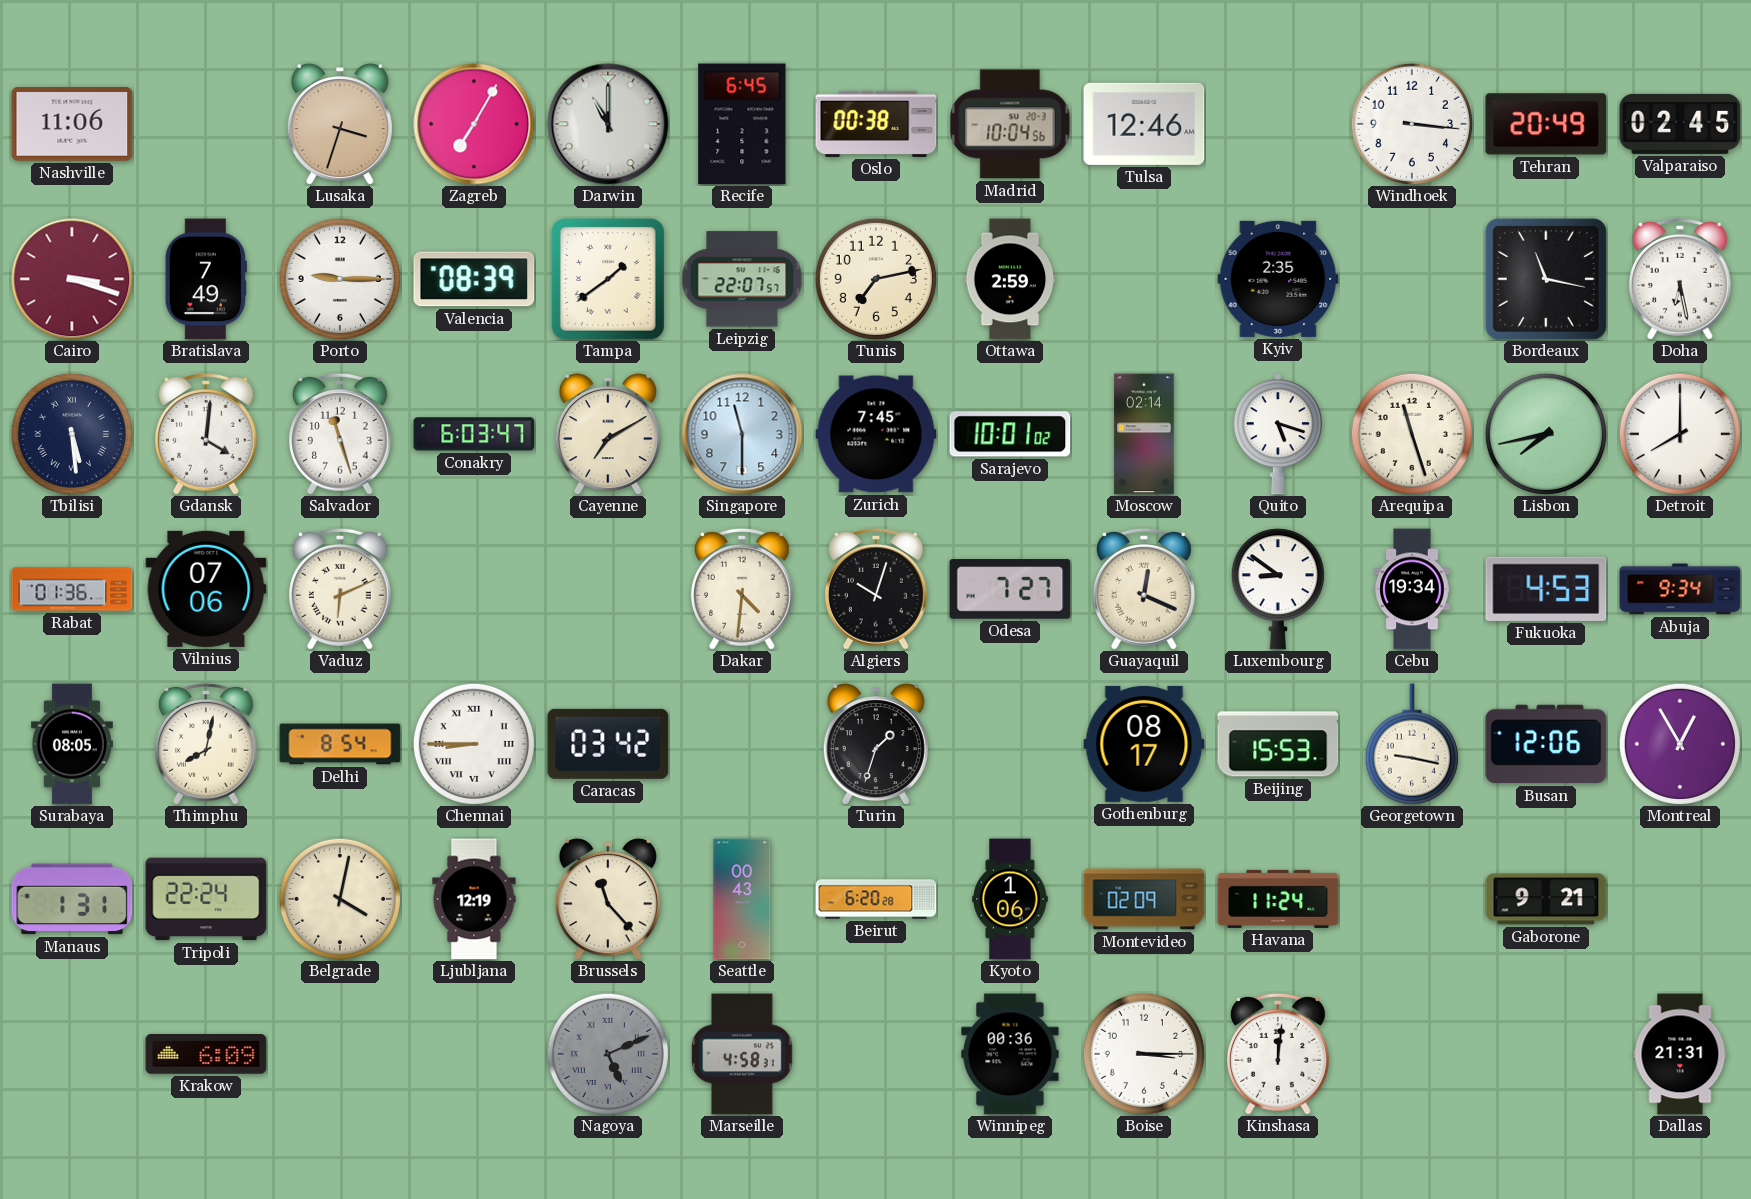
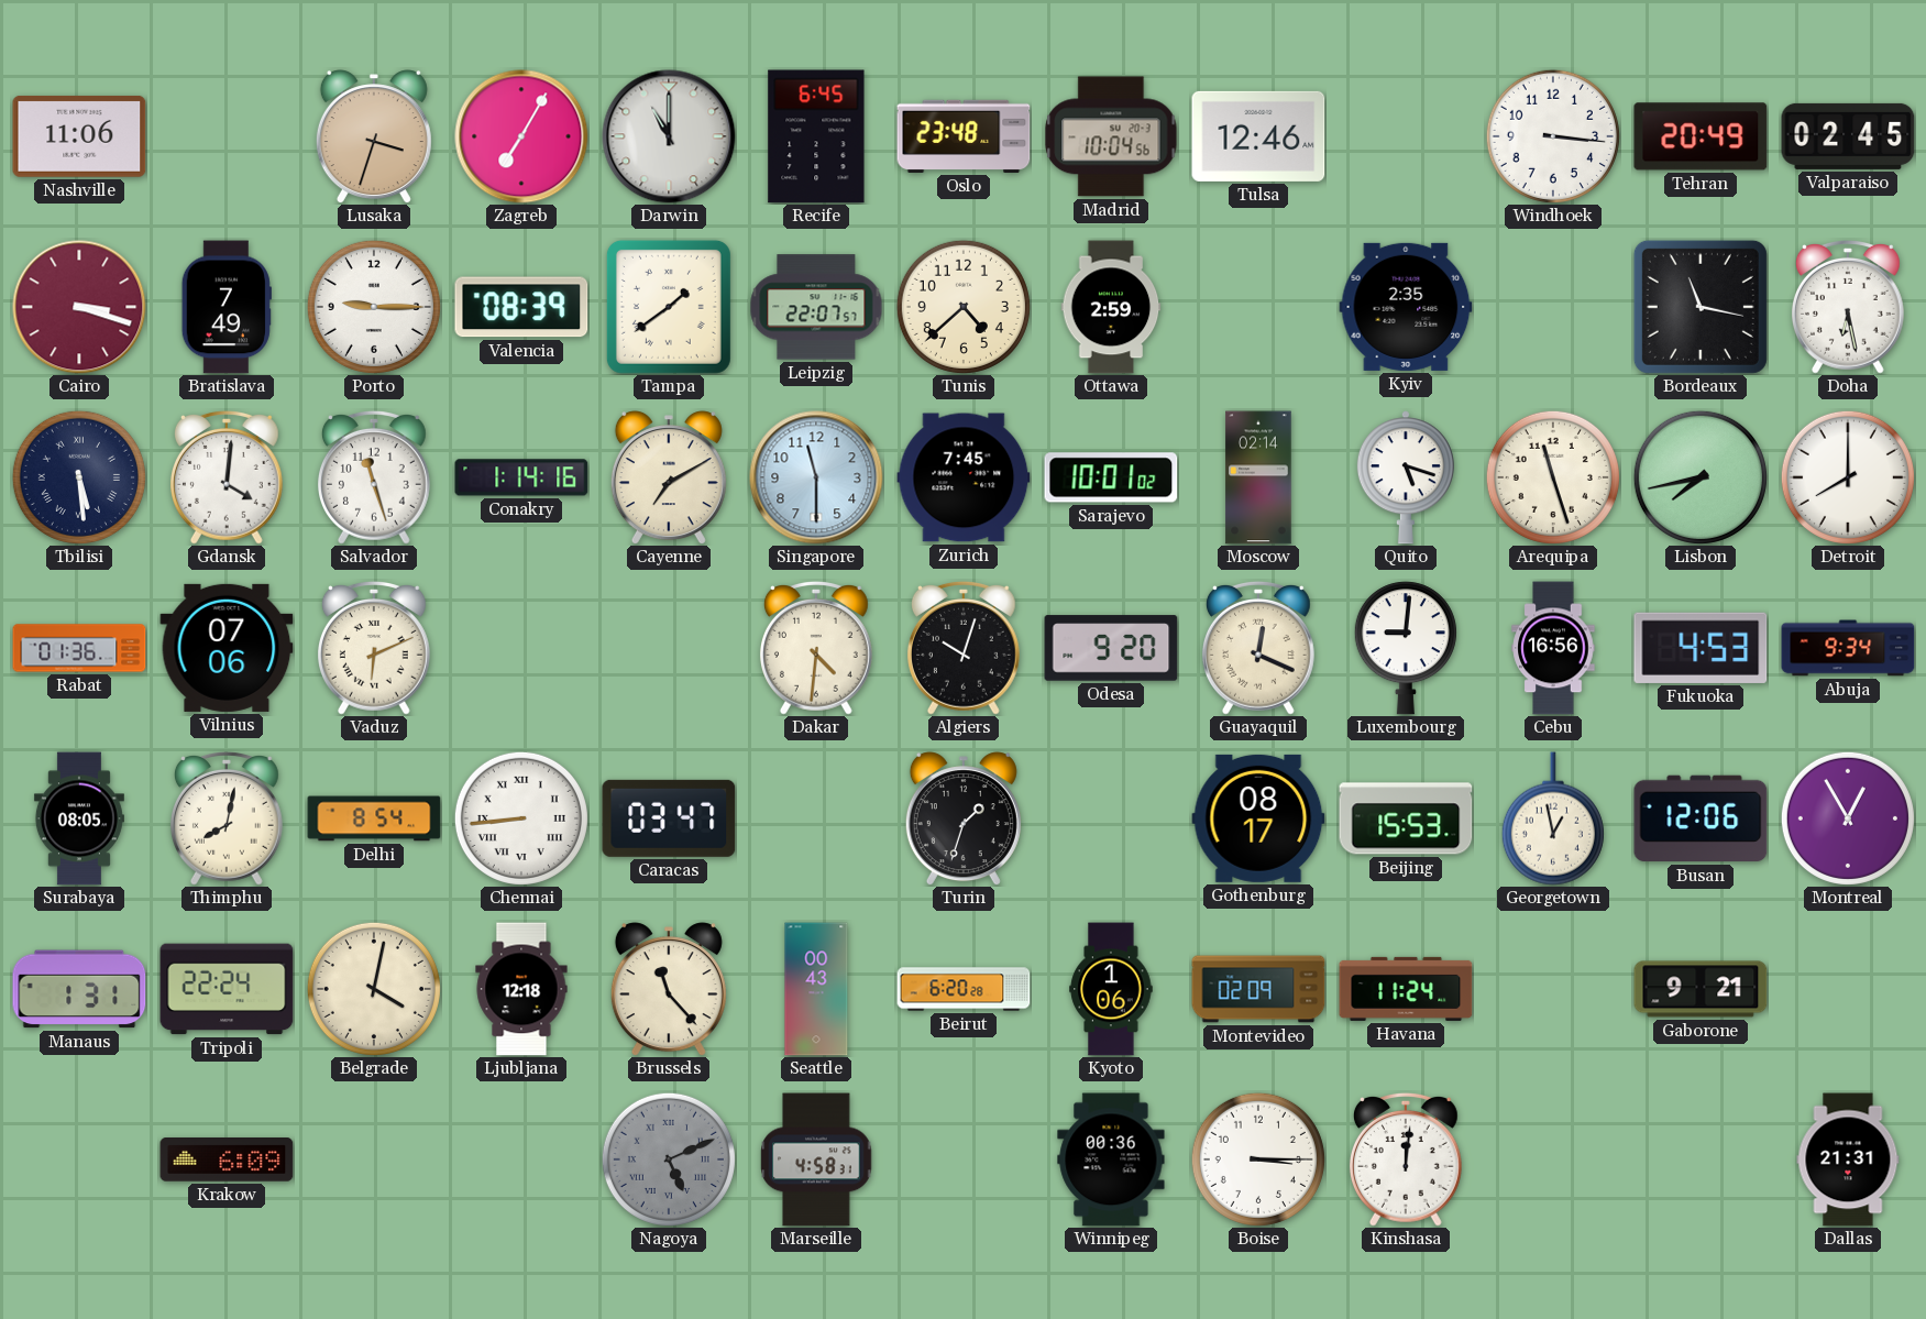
Oslo: 00:38 -> 23:48 (964, 136)
Tunis: 7:13 -> 4:38 (964, 307)
Conakry: 6:03 -> 1:14 (521, 477)
Odesa: 7:27 -> 9:20 (1111, 648)
Luxembourg: 8:51 -> 9:01 (1406, 648)
Cebu: 19:34 -> 16:56 (1553, 648)
Chennai: 8:45 -> 8:44 (521, 818)
Caracas: 03:42 -> 03:47 (669, 818)
Georgetown: 9:17 -> 12:58 (1553, 818)
Ljubljana: 12:19 -> 12:18 (521, 989)
